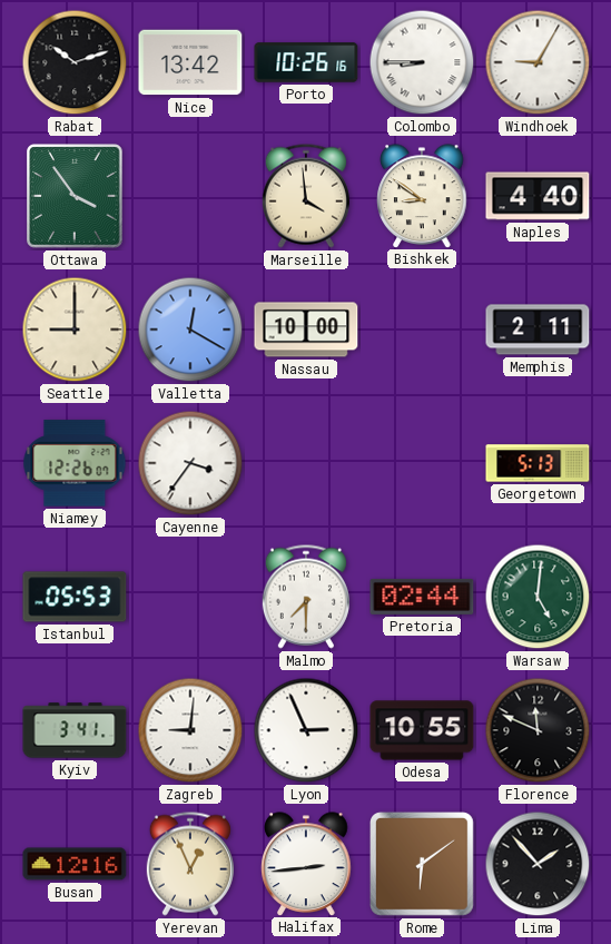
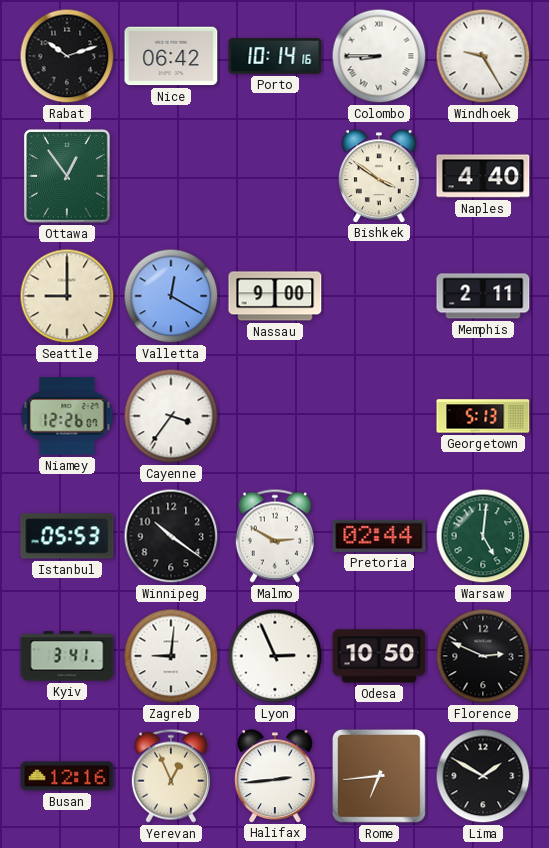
Nice: 13:42 -> 06:42 (171, 56)
Porto: 10:26 -> 10:14 (275, 56)
Windhoek: 9:05 -> 9:25 (483, 56)
Ottawa: 3:54 -> 12:54 (67, 176)
Marseille: 3:59 -> none (306, 196)
Bishkek: 8:51 -> 3:51 (379, 176)
Nassau: 10:00 -> 9:00 (275, 296)
Winnipeg: none -> 10:21 (171, 536)
Malmo: 7:30 -> 2:50 (275, 536)
Odesa: 10:55 -> 10:50 (379, 656)
Florence: 11:49 -> 2:49 (483, 656)
Rome: 6:09 -> 6:44 (380, 777)
Lima: 1:53 -> 1:50 (483, 776)
